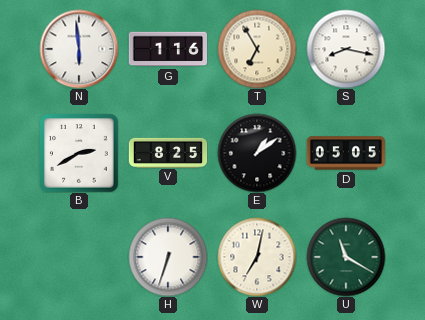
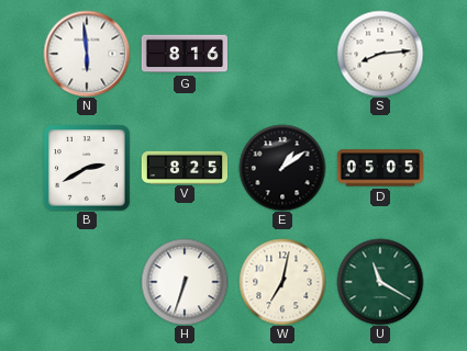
G: 1:16 -> 8:16 (184, 54)
T: 6:55 -> none (257, 49)
S: 8:17 -> 8:14 (380, 54)
